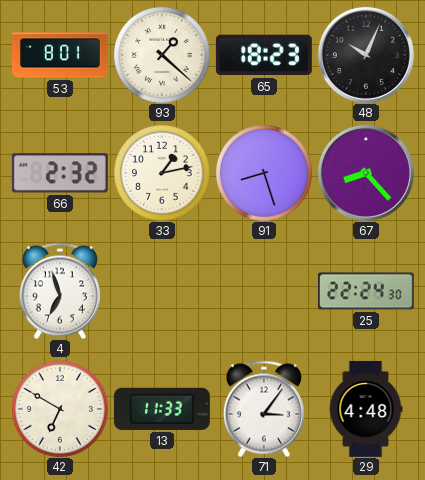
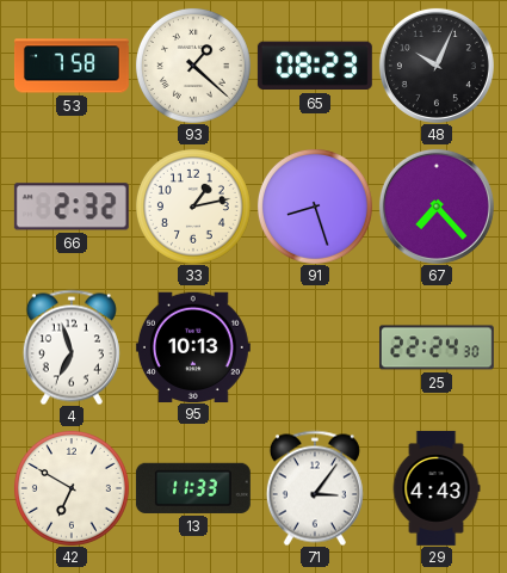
53: 8:01 -> 7:58 (72, 66)
65: 18:23 -> 08:23 (315, 66)
67: 8:23 -> 7:23 (437, 207)
95: none -> 10:13 (193, 346)
29: 4:48 -> 4:43 (437, 488)
